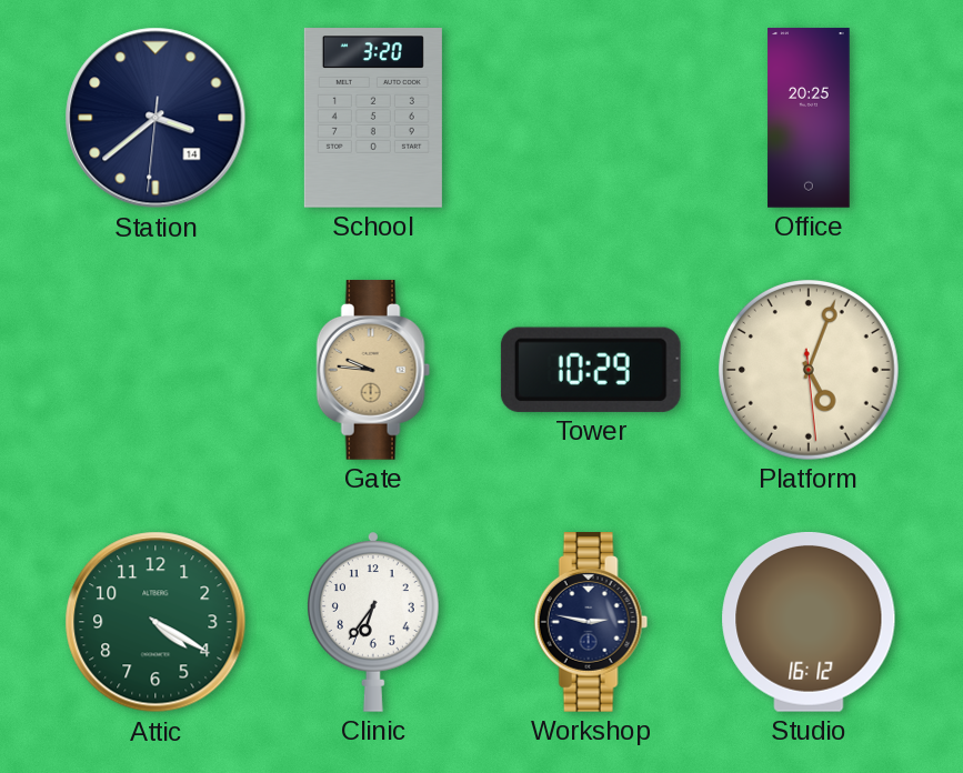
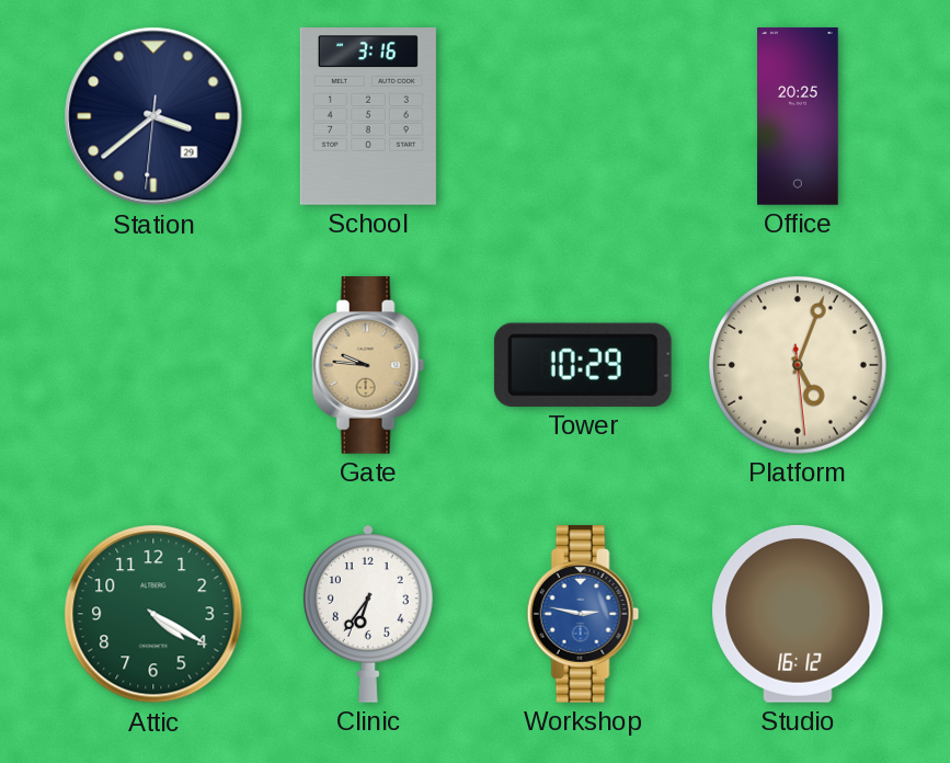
Station date: 14 -> 29 (153, 116)
School: 3:20 -> 3:16 (368, 116)
Workshop dial: navy -> blue (583, 615)
